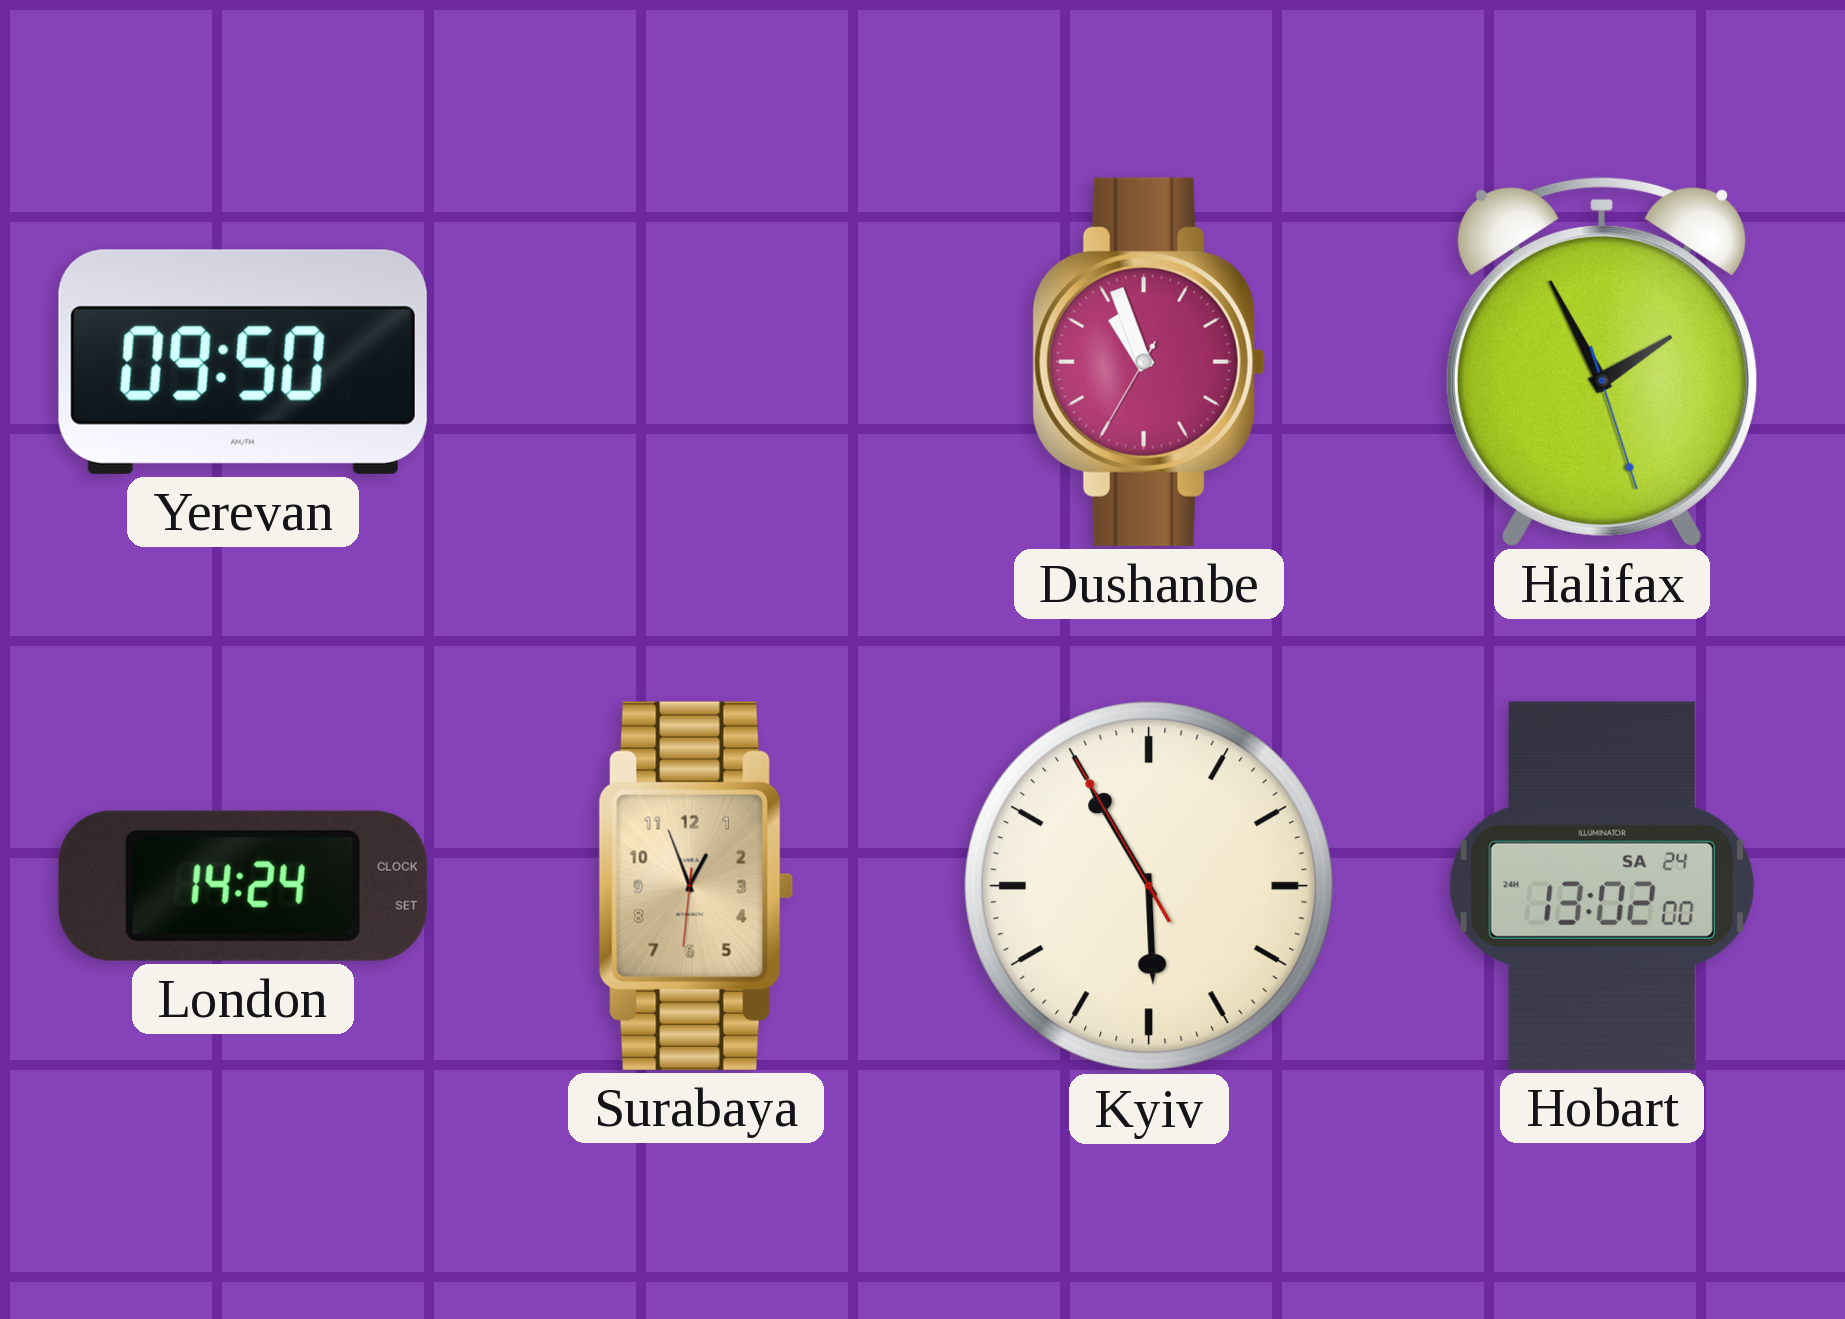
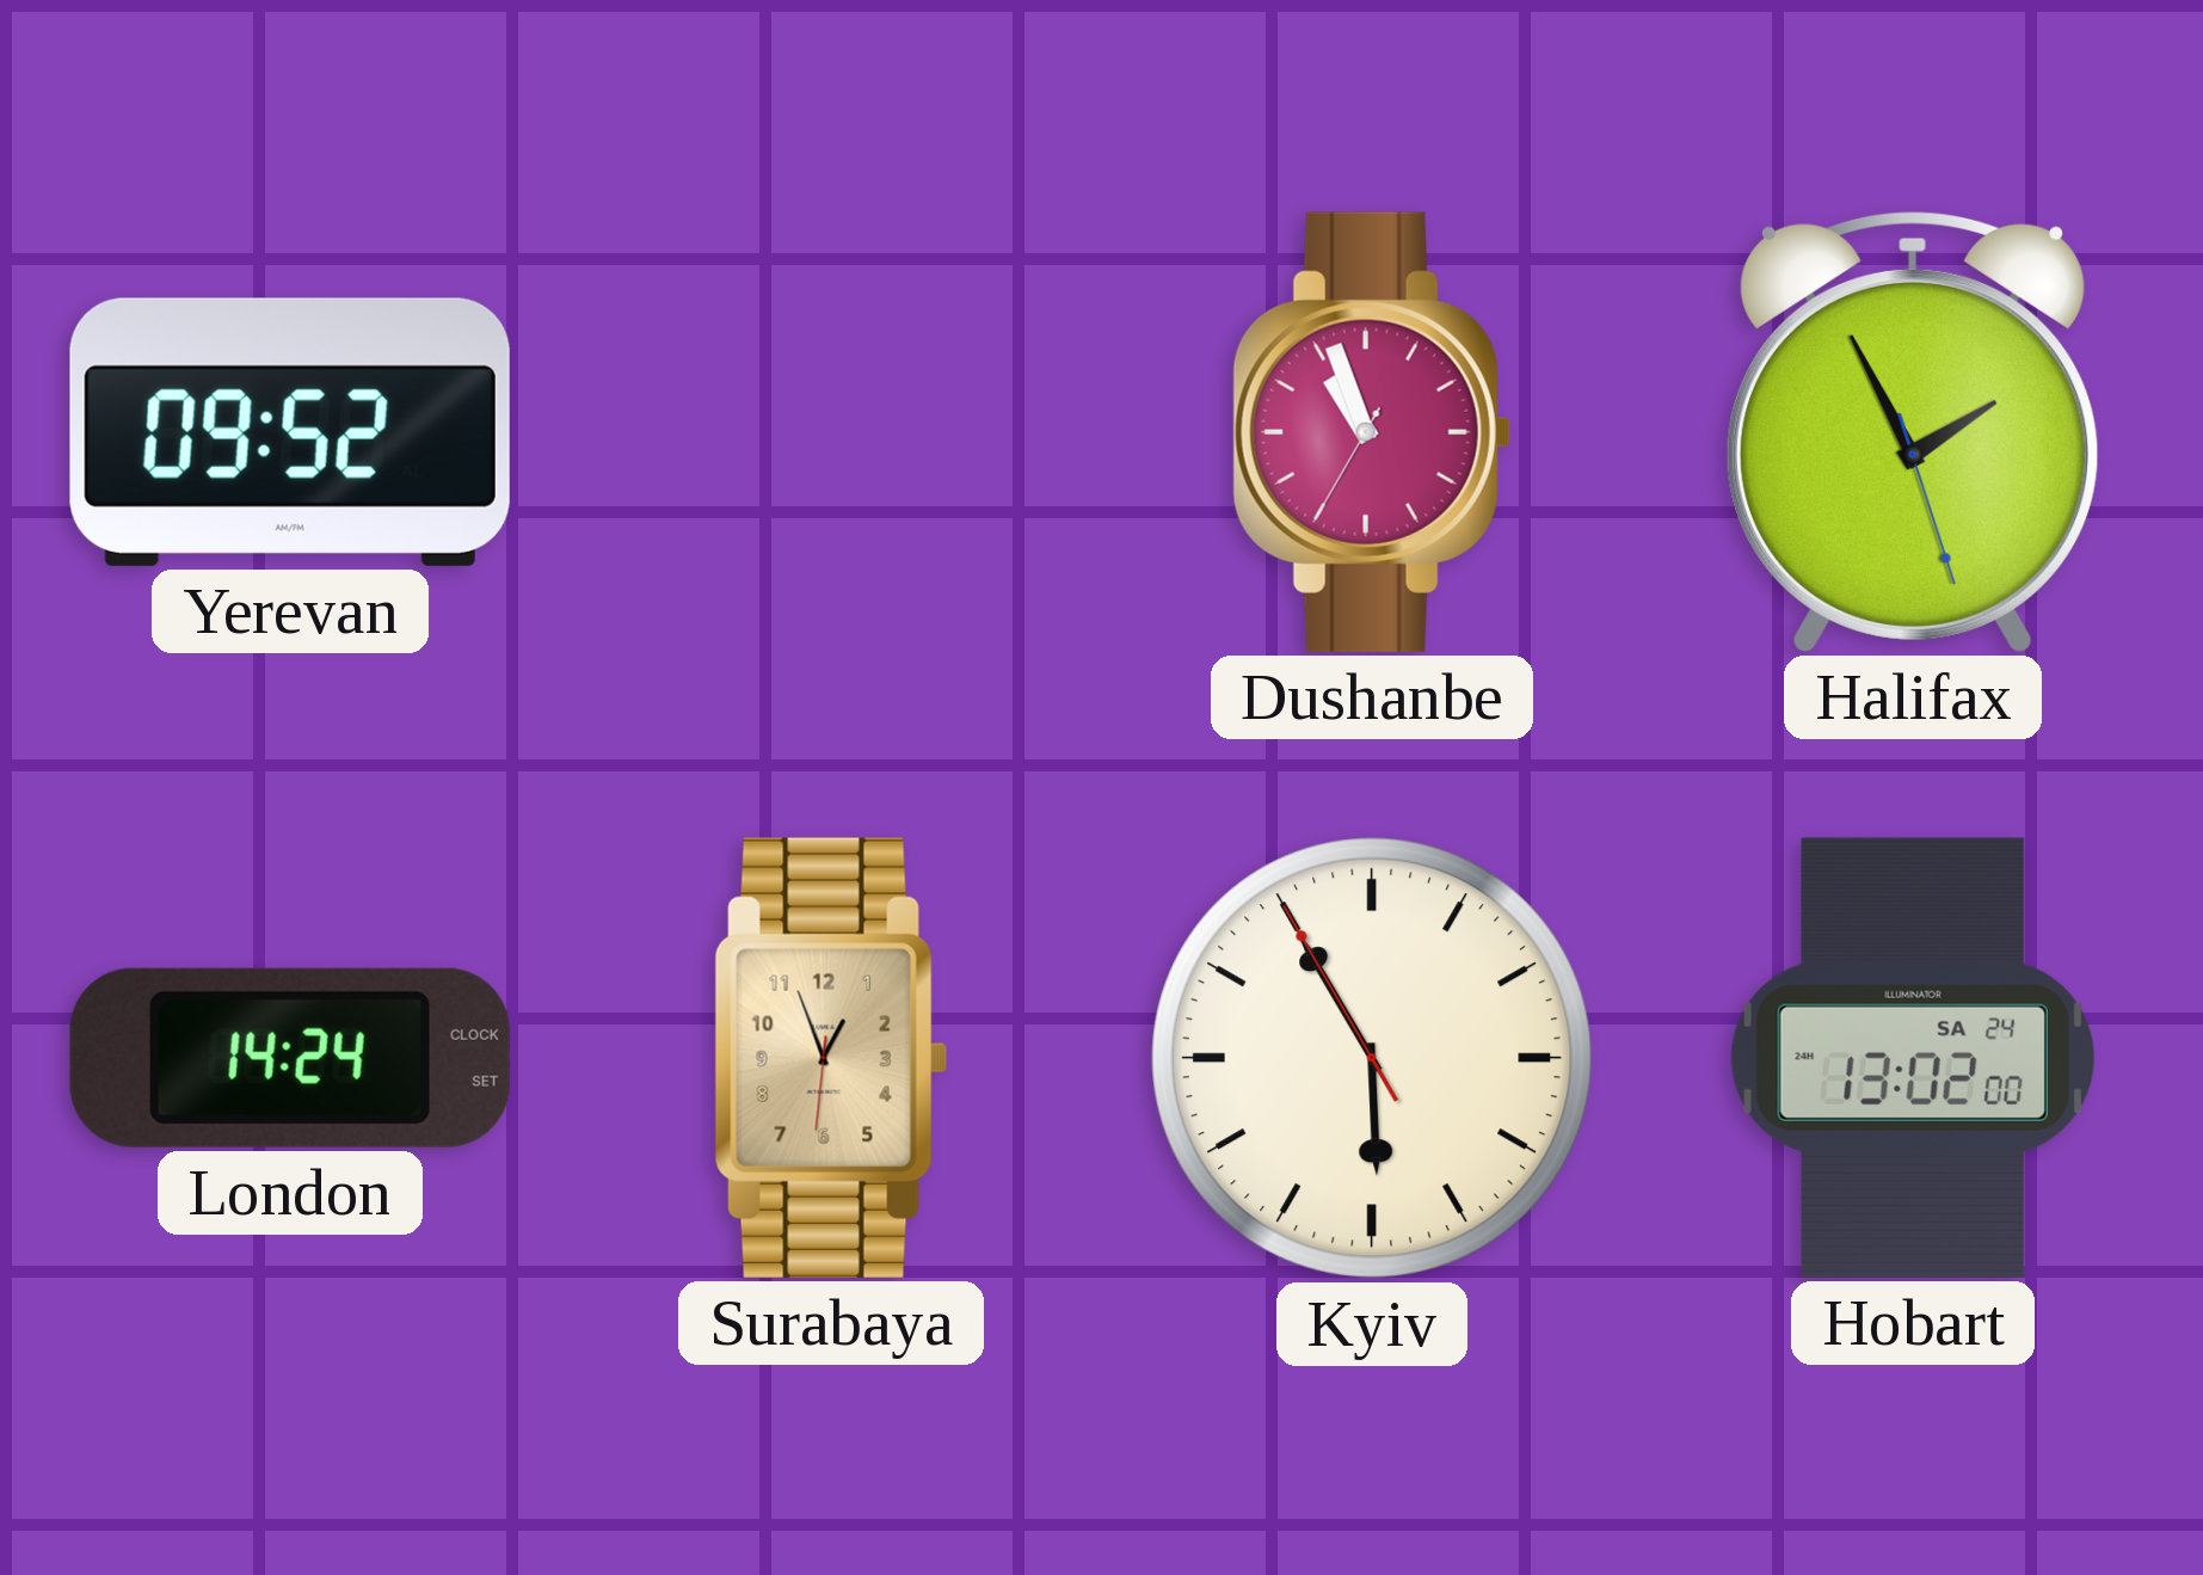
Yerevan: 09:50 -> 09:52 (290, 432)
